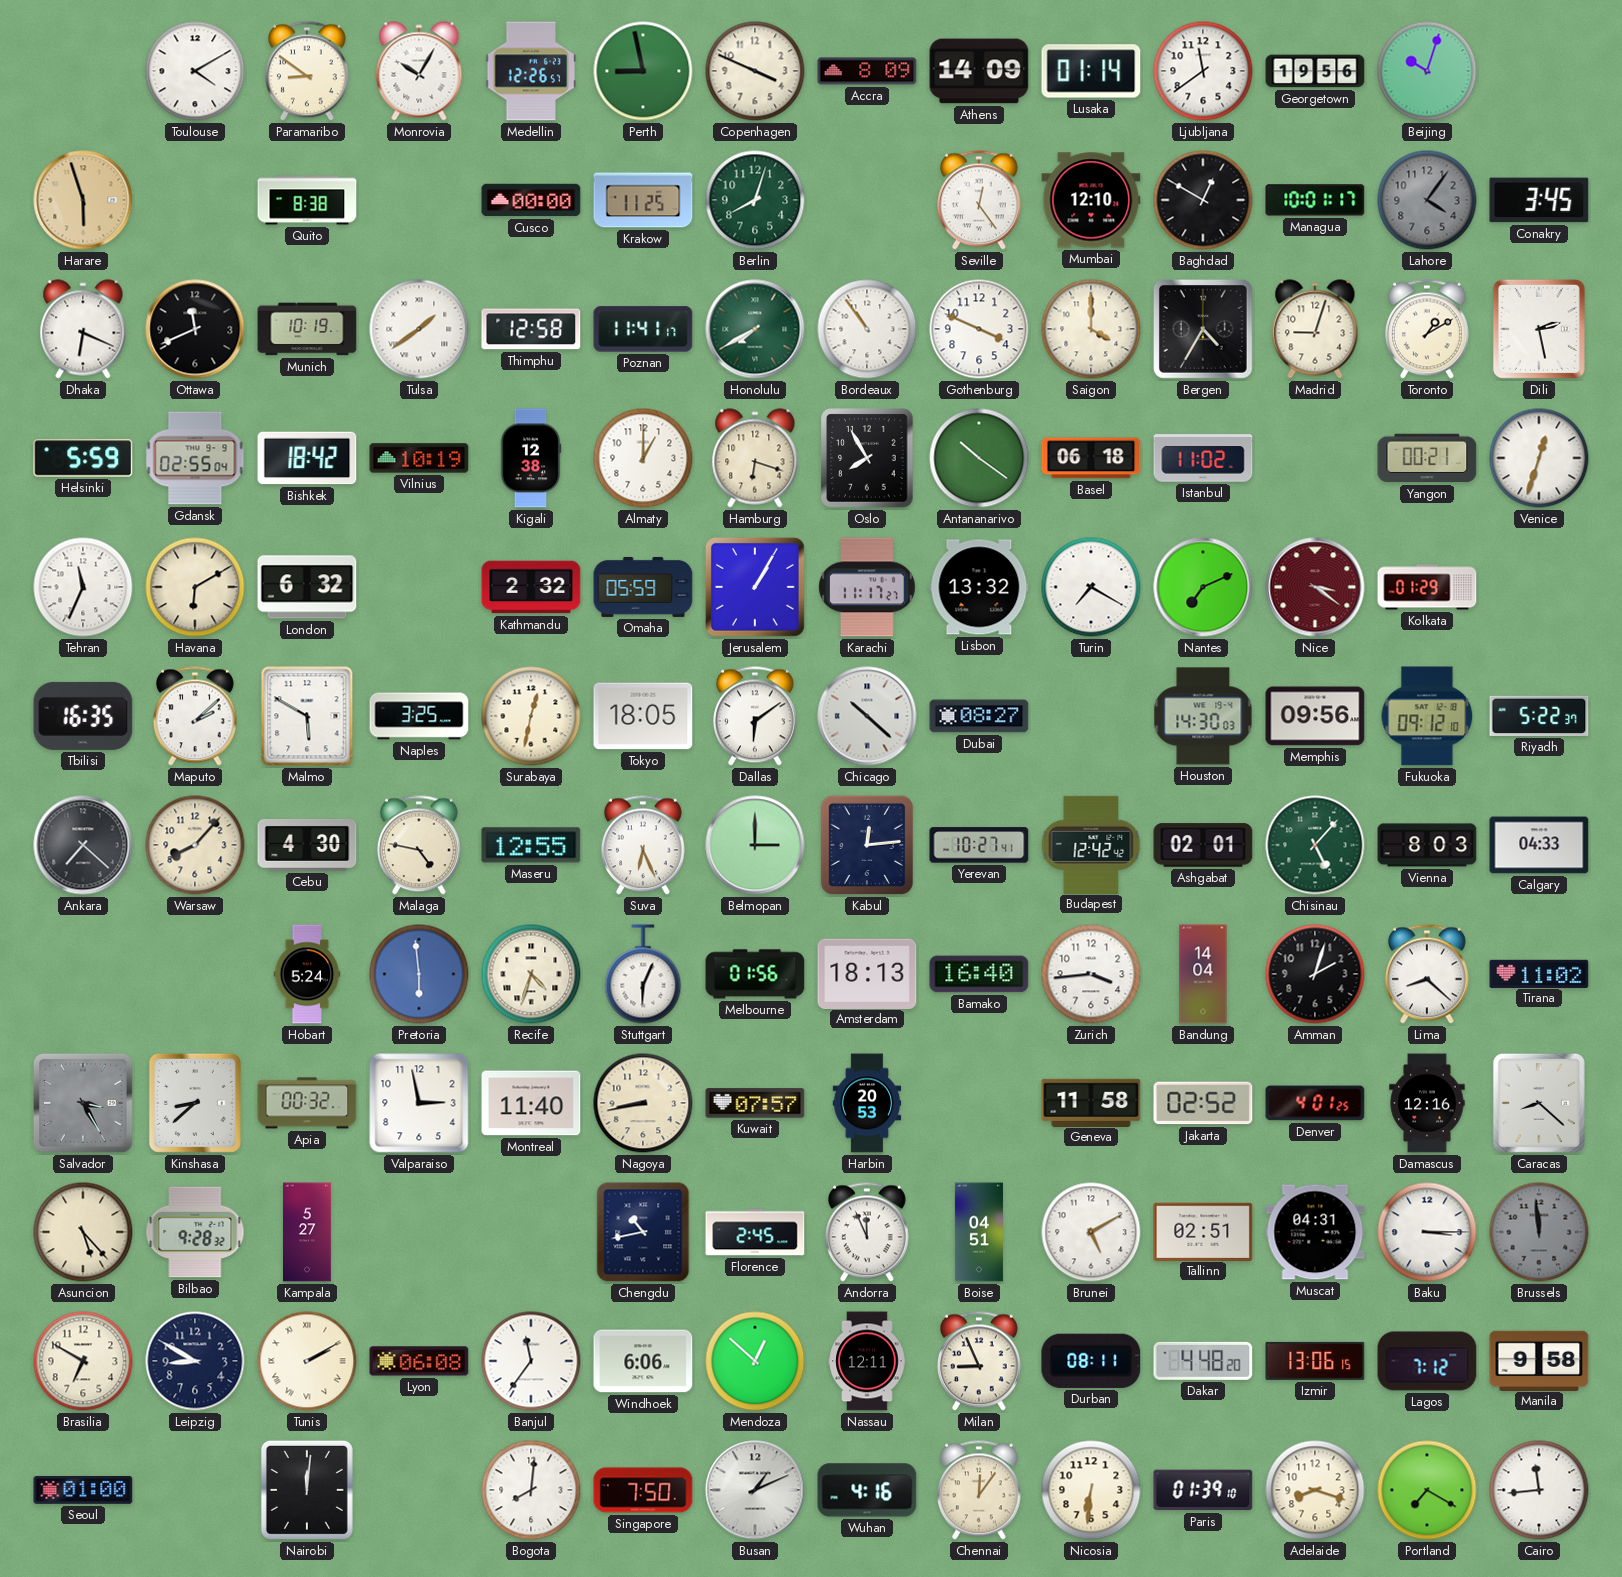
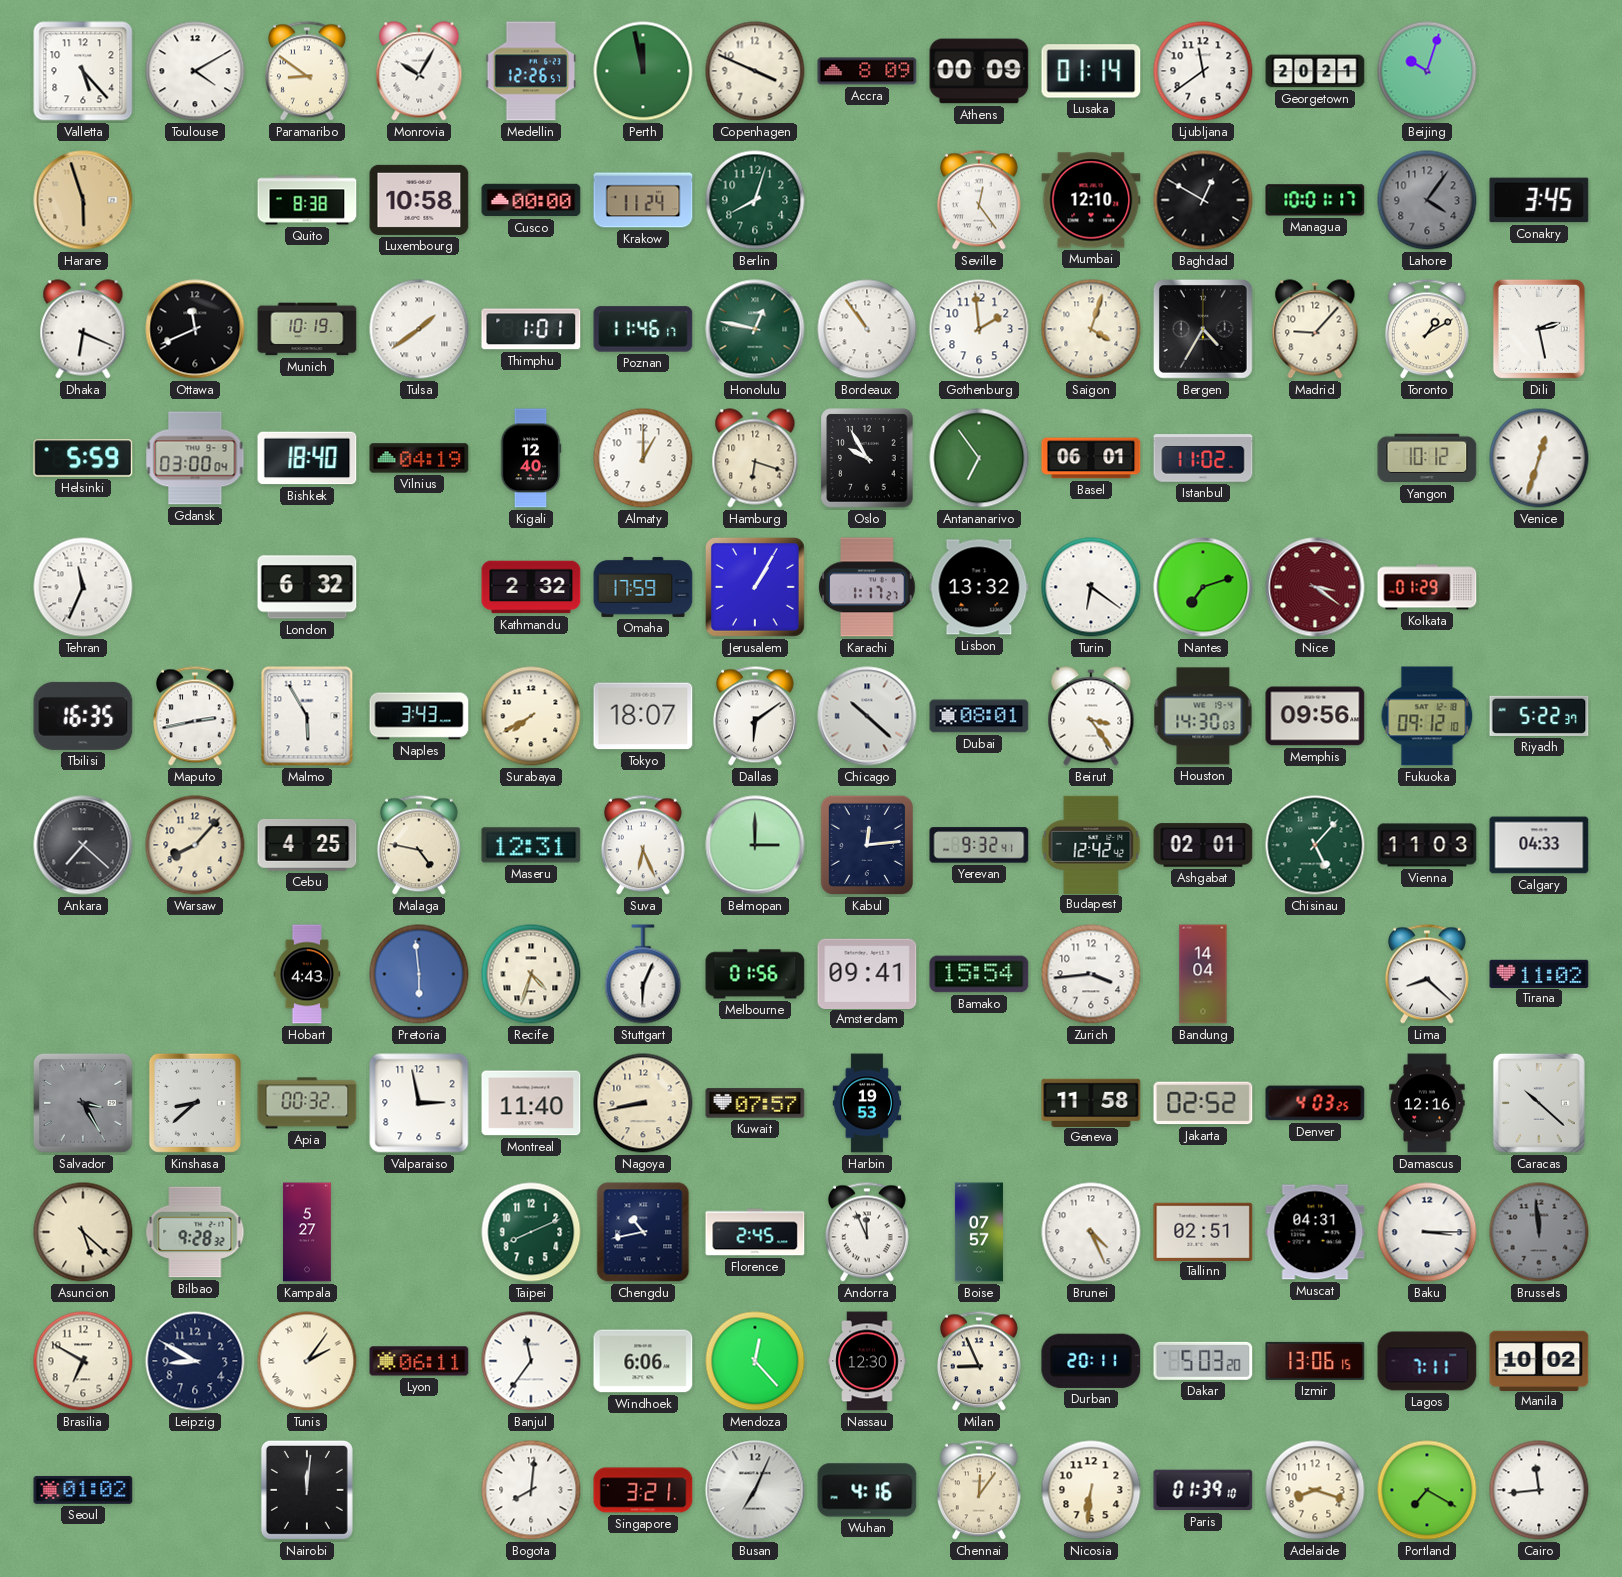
Valletta: none -> 5:23 (83, 71)
Perth: 8:58 -> 11:58 (643, 71)
Athens: 14:09 -> 00:09 (979, 71)
Georgetown: 19:56 -> 20:21 (1315, 71)
Luxembourg: none -> 10:58 (419, 200)
Krakow: 11:25 -> 11:24 (643, 200)
Thimphu: 12:58 -> 1:01 (531, 329)
Poznan: 11:41 -> 11:46 (643, 329)
Honolulu: 7:40 -> 12:47 (755, 329)
Gothenburg: 3:49 -> 1:59 (979, 329)
Saigon: 4:00 -> 4:03 (1091, 329)
Madrid: 9:03 -> 9:07 (1315, 329)
Gdansk: 02:55 -> 03:00 (195, 458)
Bishkek: 18:42 -> 18:40 (307, 458)
Vilnius: 10:19 -> 04:19 (419, 458)
Kigali: 12:38 -> 12:40 (531, 458)
Oslo: 7:55 -> 9:55 (867, 458)
Antananarivo: 10:21 -> 6:54 (979, 458)
Basel: 06:18 -> 06:01 (1091, 458)
Yangon: 00:21 -> 10:12 (1427, 458)
Havana: 6:10 -> none (195, 587)
Omaha: 05:59 -> 17:59 (643, 587)
Karachi: 11:17 -> 1:17 (867, 587)
Turin: 7:20 -> 6:21 (1091, 587)
Nantes: 7:11 -> 7:12 (1203, 587)
Maputo: 2:08 -> 2:43 (195, 716)
Malmo: 5:50 -> 5:55 (307, 716)
Naples: 3:25 -> 3:43 (419, 716)
Surabaya: 12:32 -> 7:40 (531, 716)
Tokyo: 18:05 -> 18:07 (643, 716)
Dubai: 08:27 -> 08:01 (979, 716)
Beirut: none -> 3:24 (1091, 716)
Cebu: 4:30 -> 4:25 (307, 845)
Maseru: 12:55 -> 12:31 (531, 845)
Yerevan: 10:27 -> 9:32 (979, 845)
Vienna: 8:03 -> 11:03 (1427, 845)
Hobart: 5:24 -> 4:43 (307, 974)
Amsterdam: 18:13 -> 09:41 (867, 973)
Bamako: 16:40 -> 15:54 (979, 974)
Amman: 2:03 -> none (1315, 974)
Harbin: 20:53 -> 19:53 (867, 1103)
Denver: 4:01 -> 4:03 (1315, 1103)
Caracas: 8:22 -> 10:22 (1539, 1103)
Asuncion: 5:23 -> 5:22 (83, 1232)
Taipei: none -> 8:11 (531, 1232)
Boise: 04:51 -> 07:57 (979, 1232)
Brunei: 5:10 -> 4:26 (1091, 1232)
Tunis: 2:10 -> 2:06 (307, 1361)
Lyon: 06:08 -> 06:11 (419, 1361)
Mendoza: 12:52 -> 12:23 (755, 1361)
Nassau: 12:11 -> 12:30 (867, 1361)
Durban: 08:11 -> 20:11 (1091, 1361)
Dakar: 4:48 -> 5:03 (1203, 1361)
Lagos: 7:12 -> 7:11 (1427, 1361)
Manila: 9:58 -> 10:02 (1539, 1360)
Seoul: 01:00 -> 01:02 (83, 1490)
Singapore: 7:50 -> 3:21 (643, 1490)
Busan: 1:11 -> 7:04 (755, 1490)
